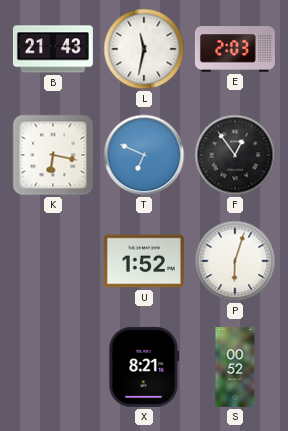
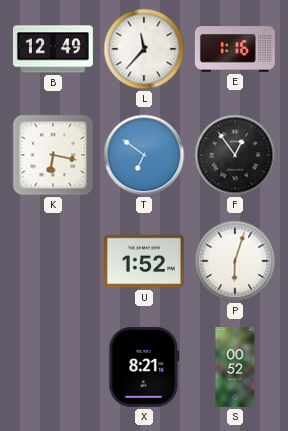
B: 21:43 -> 12:49 (53, 49)
L: 11:32 -> 11:37 (144, 49)
E: 2:03 -> 1:16 (235, 49)
T: 6:49 -> 6:51 (144, 155)
